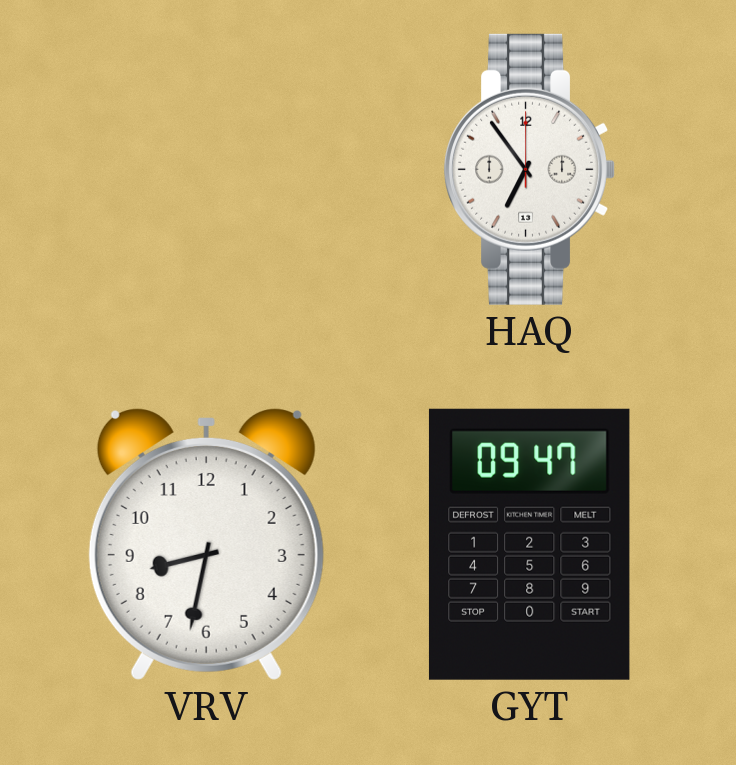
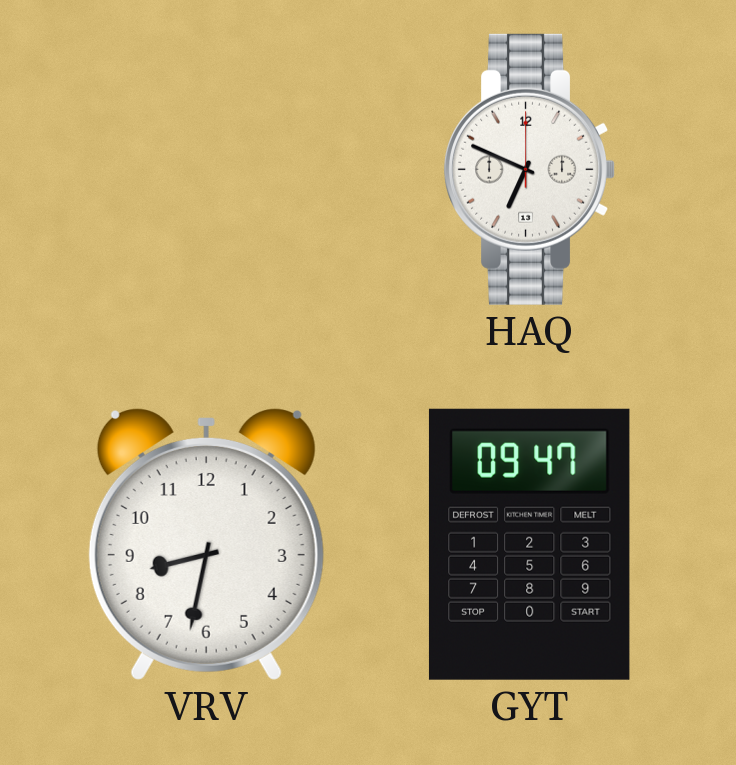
HAQ: 6:54 -> 6:49 (529, 169)
